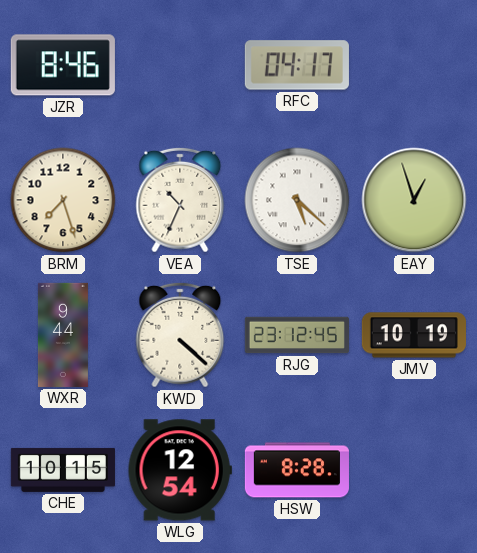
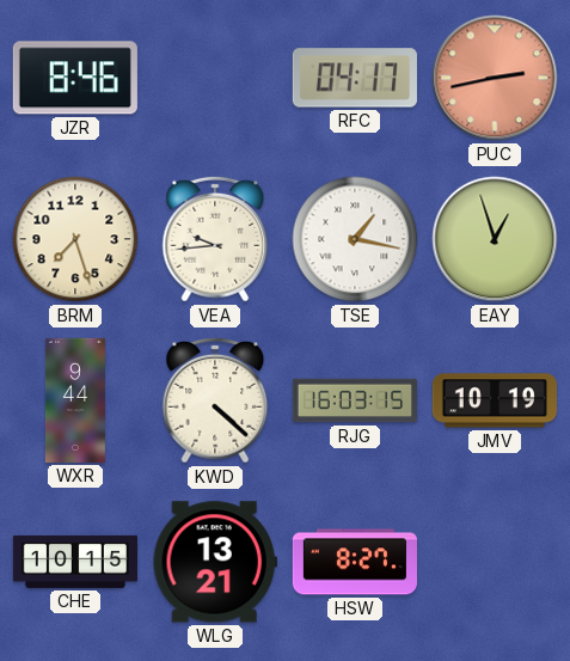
PUC: none -> 2:43 (495, 78)
VEA: 10:34 -> 9:44 (215, 239)
TSE: 5:22 -> 1:17 (355, 239)
RJG: 23:12 -> 16:03 (355, 400)
WLG: 12:54 -> 13:21 (215, 562)
HSW: 8:28 -> 8:27 (355, 562)
